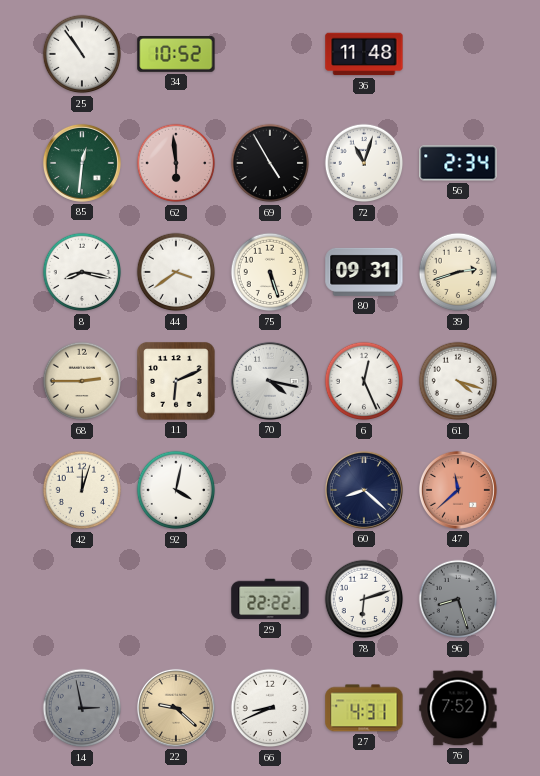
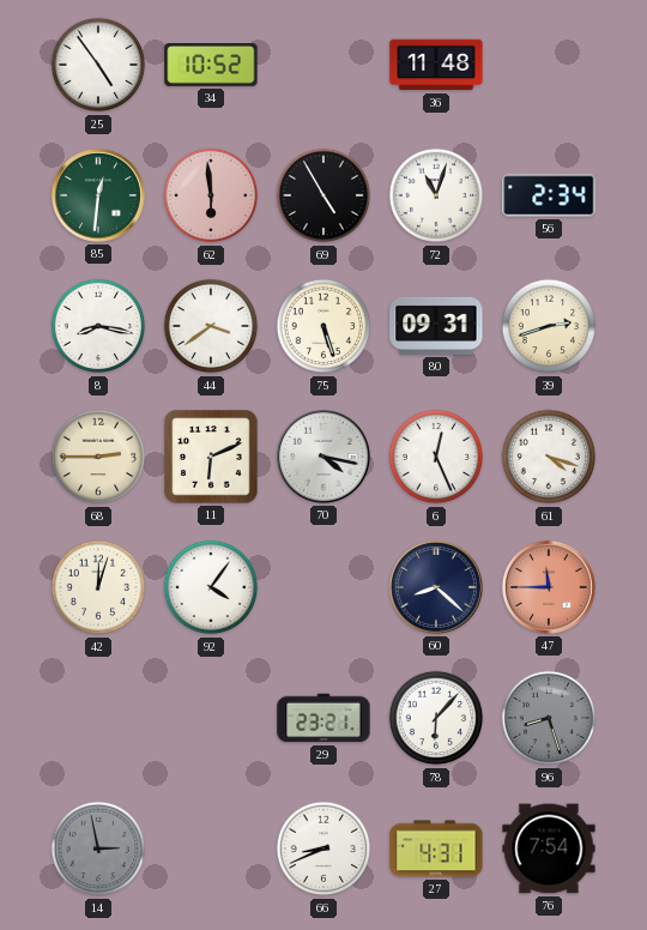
25: 10:54 -> 4:54 (98, 65)
92: 4:02 -> 4:06 (211, 587)
47: 11:38 -> 11:45 (549, 587)
29: 22:22 -> 23:21 (323, 718)
78: 6:12 -> 6:07 (436, 718)
22: 9:22 -> none (176, 708)
76: 7:52 -> 7:54 (549, 849)
